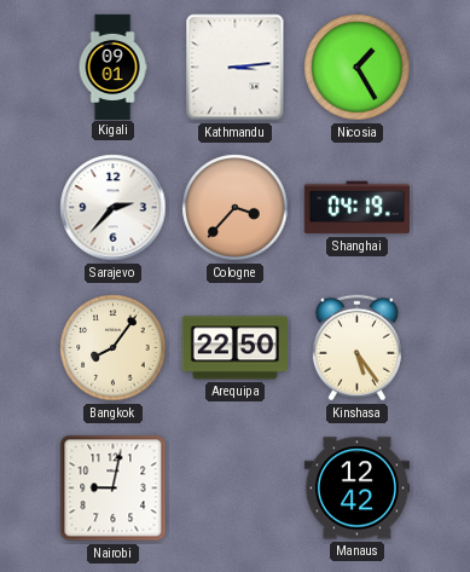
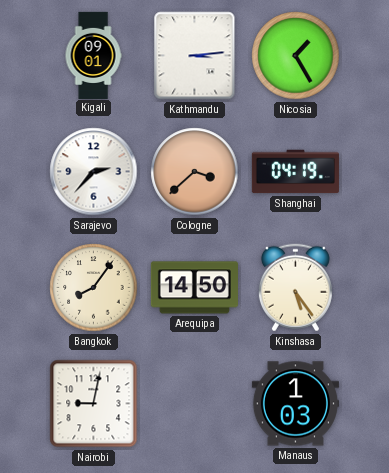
Cologne: 3:37 -> 3:38 (195, 172)
Arequipa: 22:50 -> 14:50 (194, 288)
Manaus: 12:42 -> 1:03 (295, 404)
